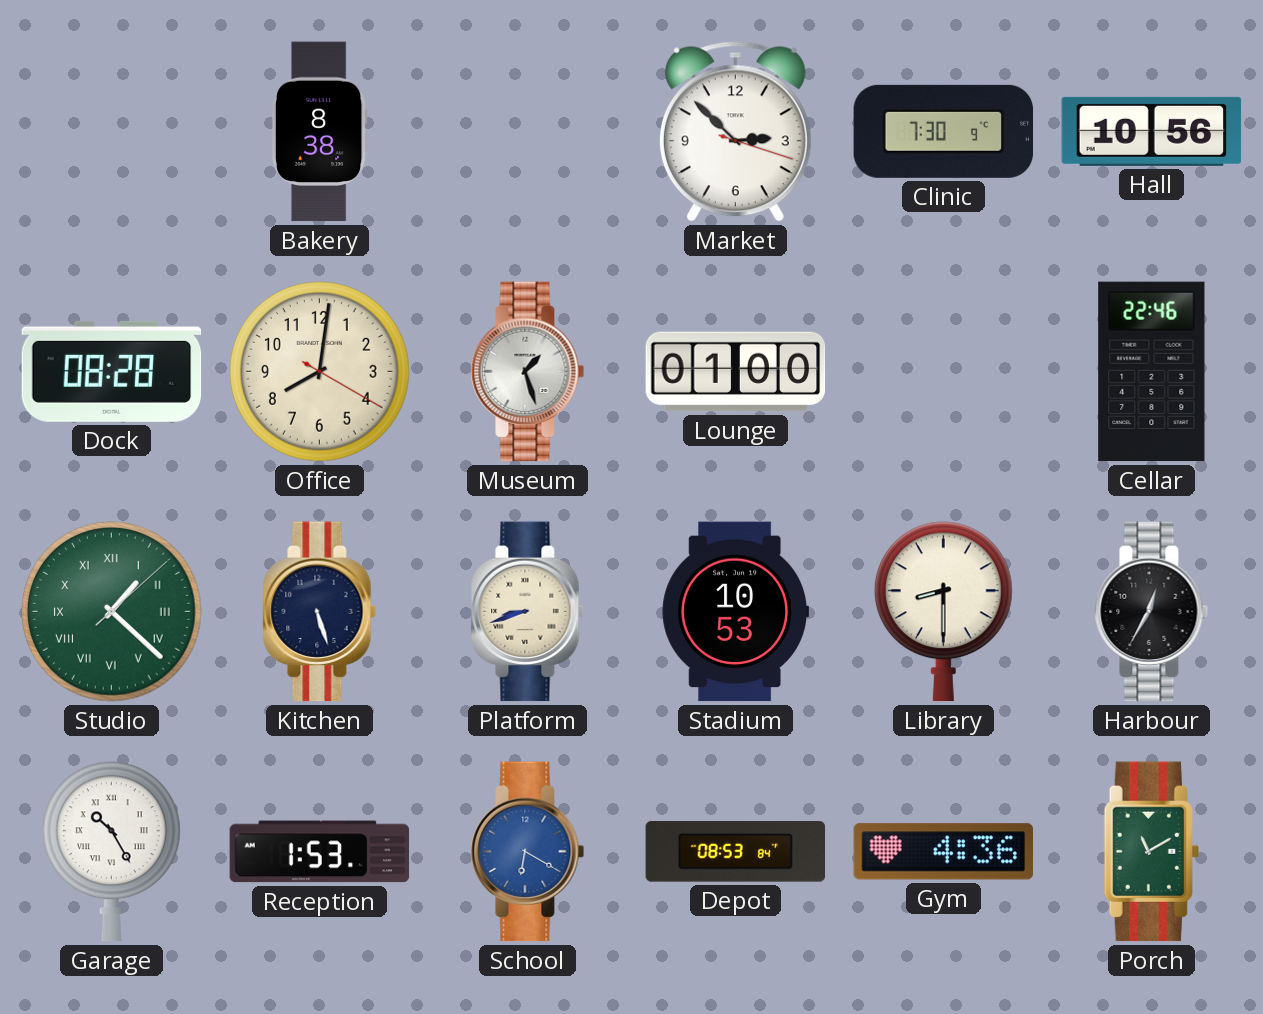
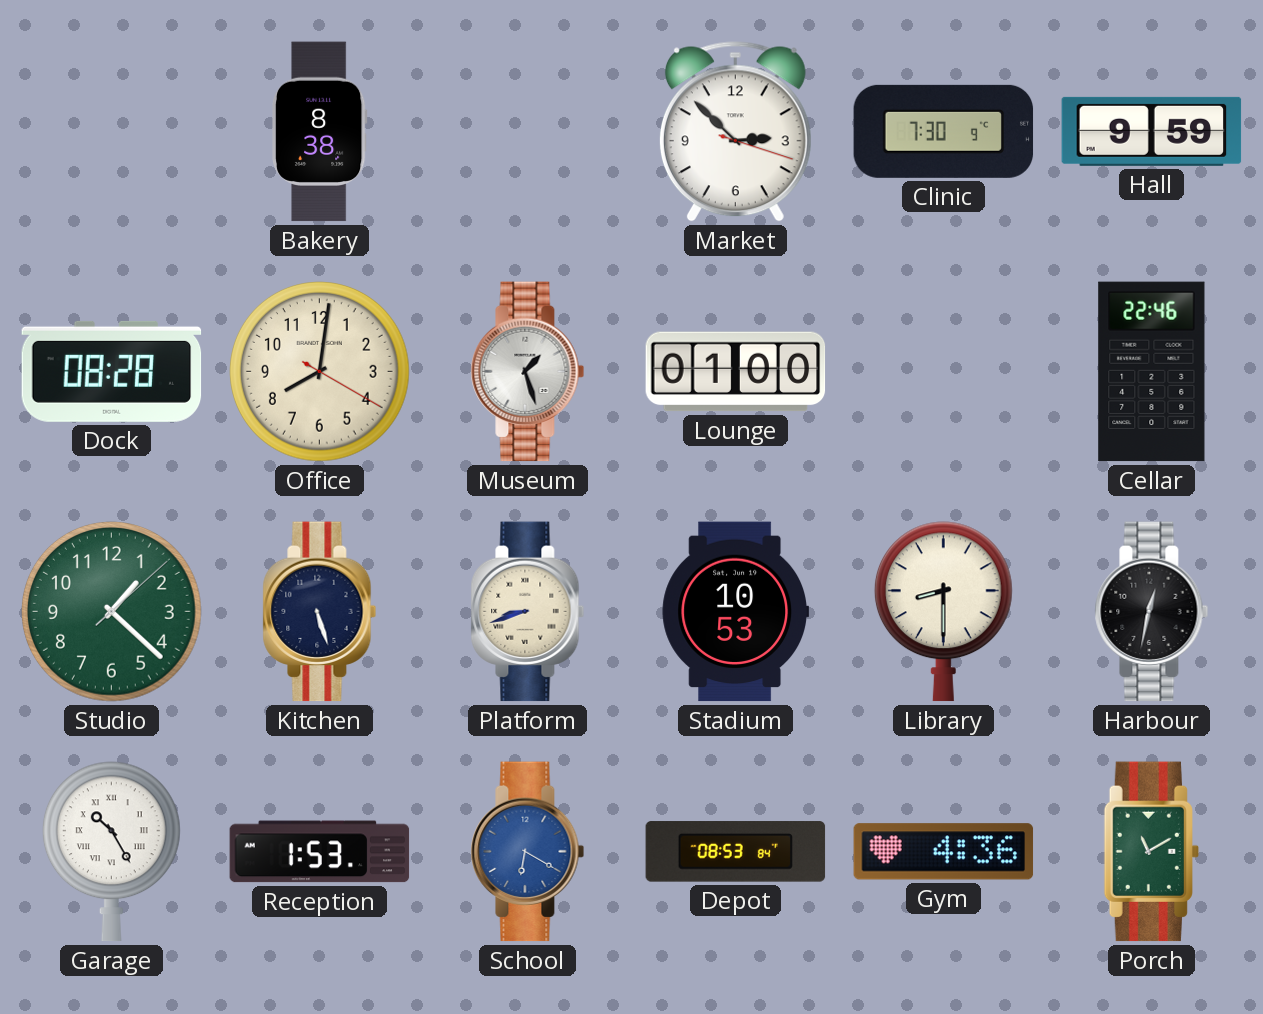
Hall: 10:56 -> 9:59 (1152, 131)
Studio numerals: Roman -> Arabic (112, 612)
Harbour: 12:35 -> 12:32 (1152, 612)
